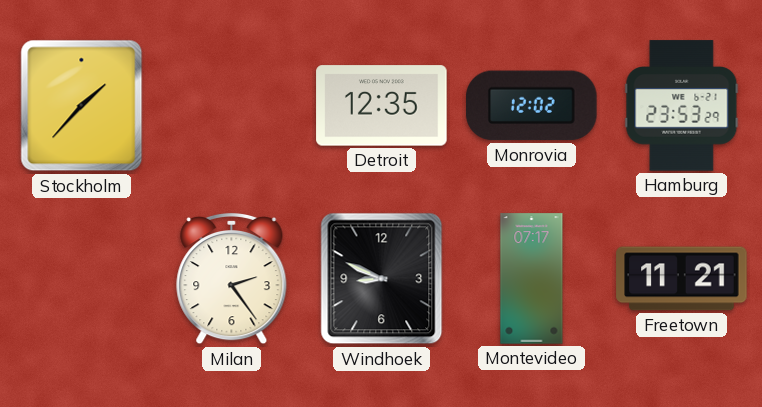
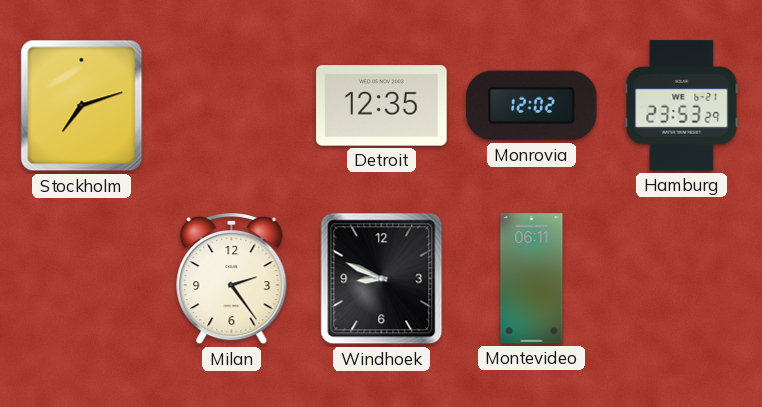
Stockholm: 1:37 -> 7:12 (82, 106)
Montevideo: 07:17 -> 06:11 (532, 279)
Freetown: 11:21 -> none (682, 279)
